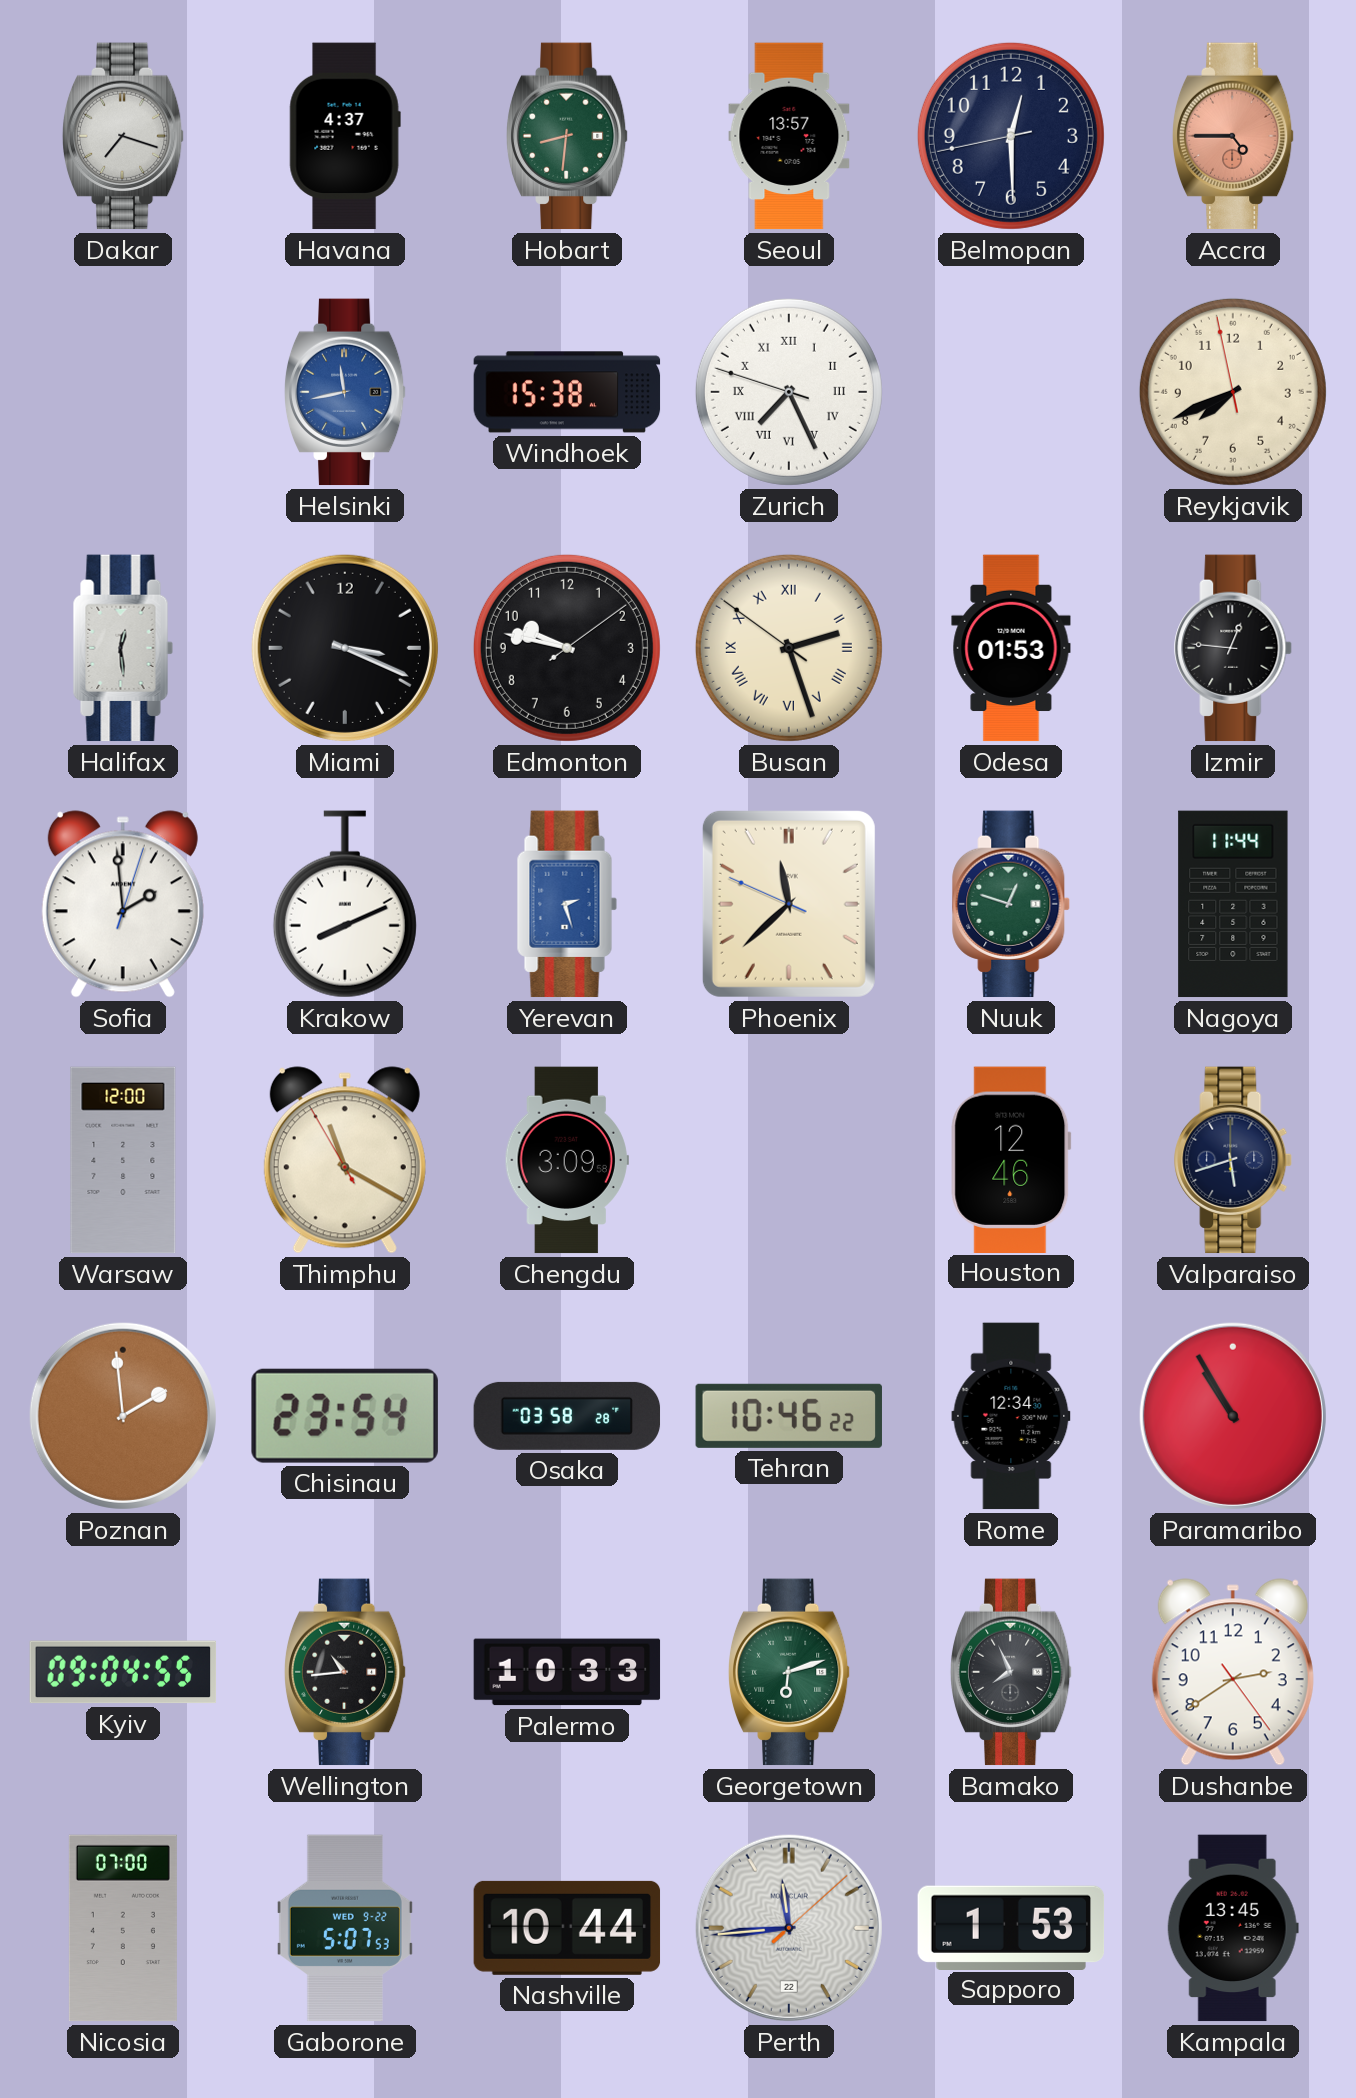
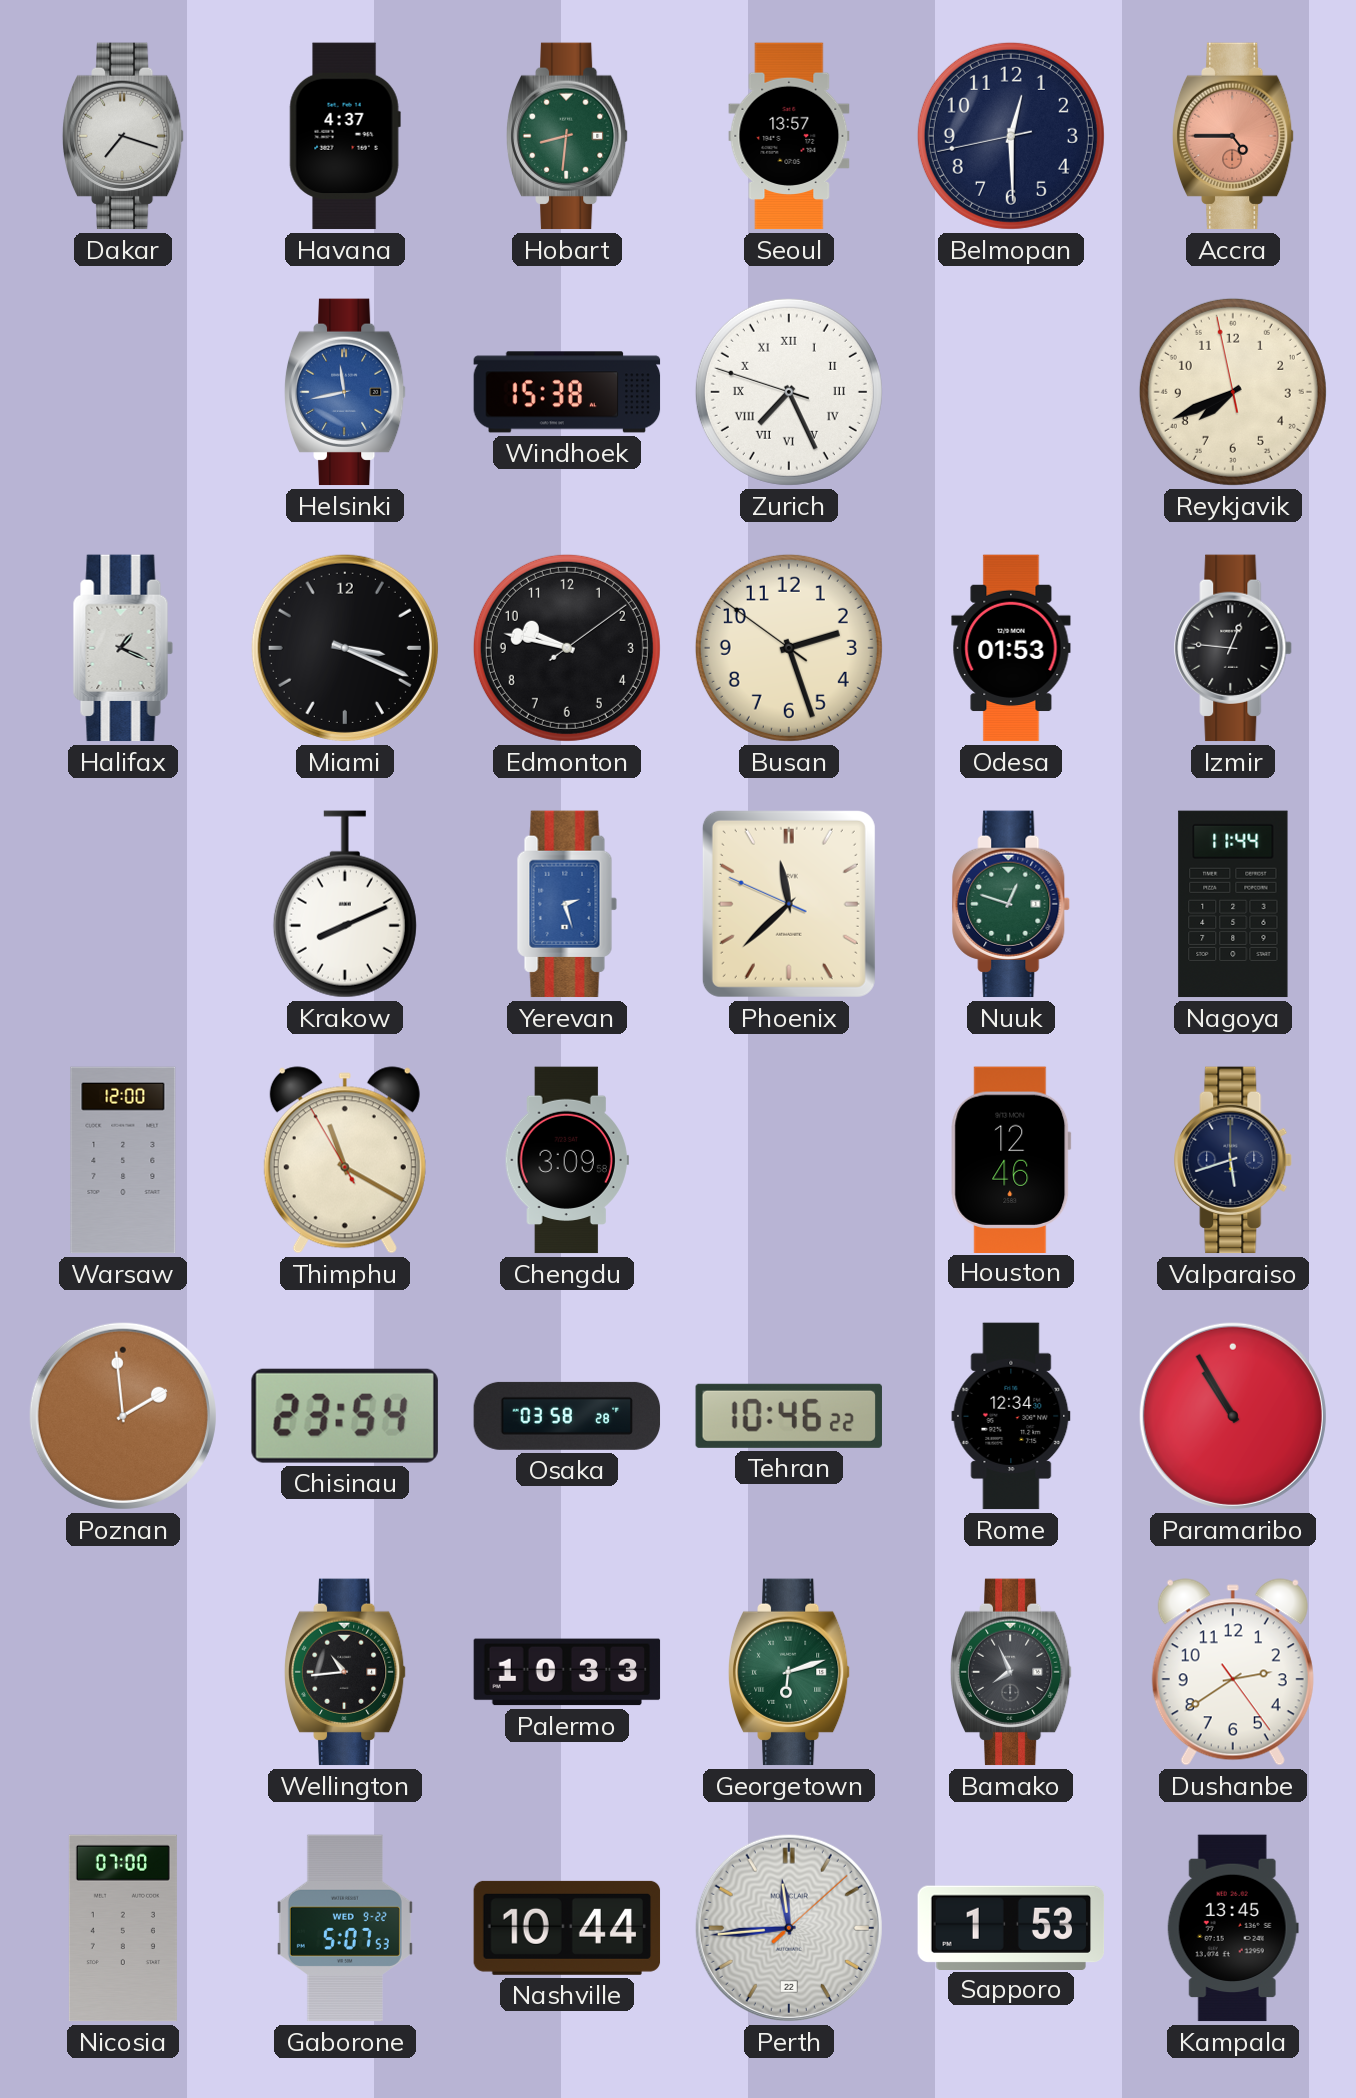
Halifax: 12:29 -> 1:19 (123, 648)
Busan numerals: Roman -> Arabic (789, 648)
Sofia: 1:59 -> none (123, 904)
Kyiv: 09:04 -> none (123, 1672)
